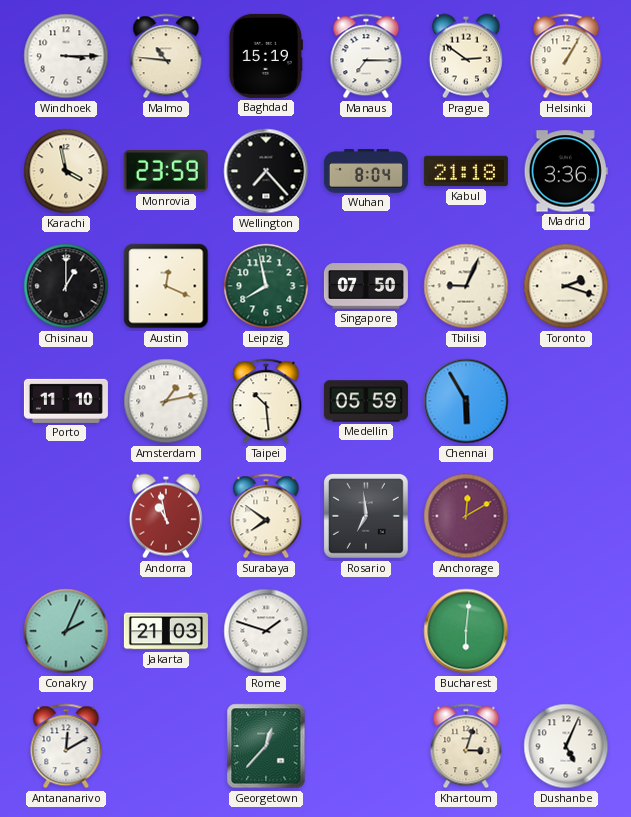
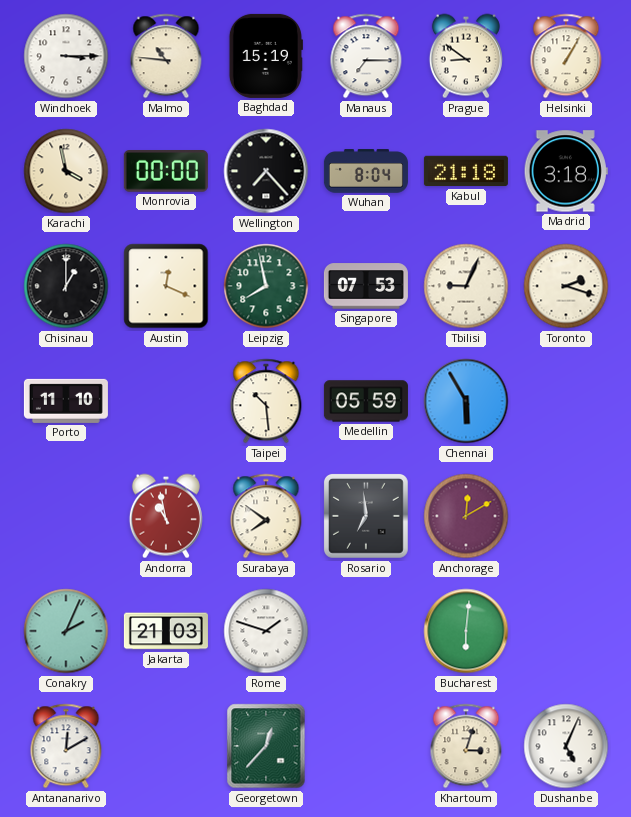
Prague: 2:51 -> 8:51 (466, 56)
Monrovia: 23:59 -> 00:00 (166, 172)
Madrid: 3:36 -> 3:18 (566, 171)
Singapore: 07:50 -> 07:53 (366, 286)
Amsterdam: 1:13 -> none (166, 401)
